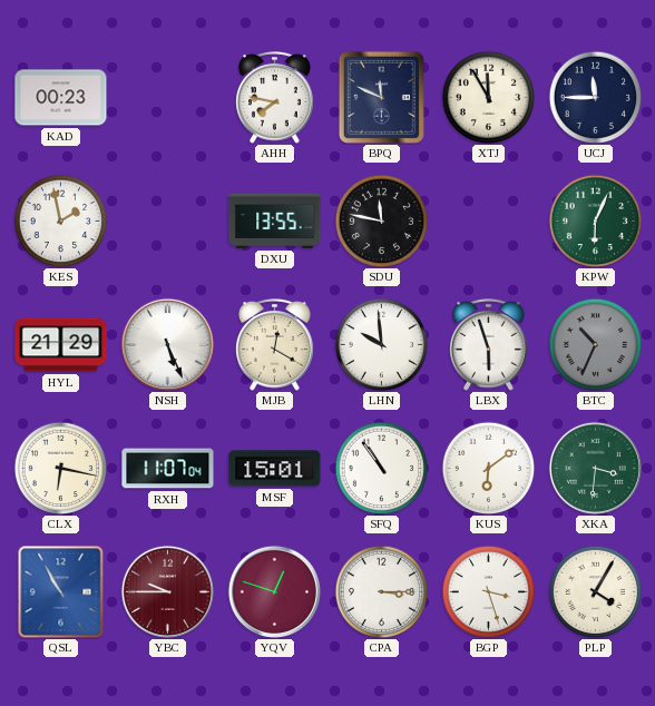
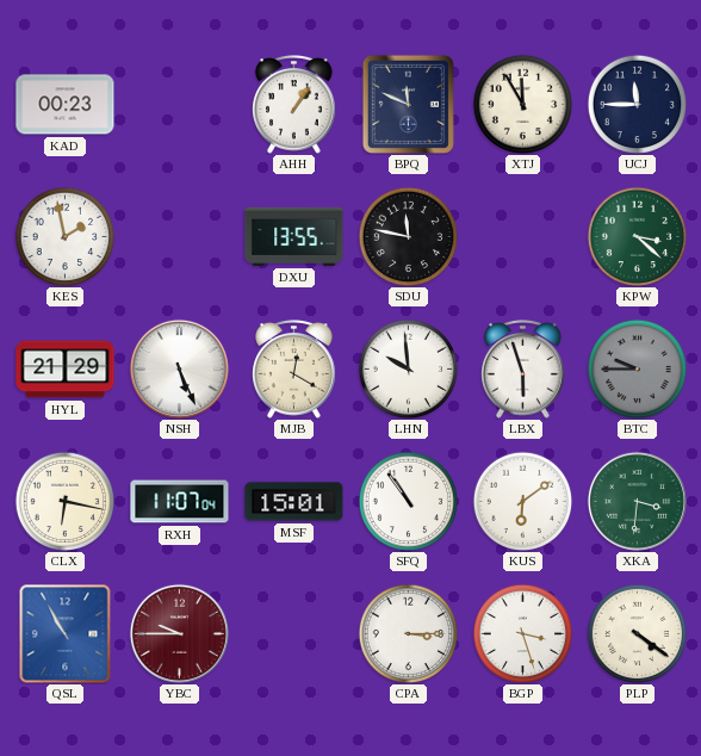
AHH: 7:47 -> 1:06 (294, 105)
KPW: 6:04 -> 3:22 (637, 236)
BTC: 10:34 -> 9:45 (637, 368)
YQV: 12:48 -> none (274, 591)
PLP: 4:05 -> 4:21 (637, 633)
